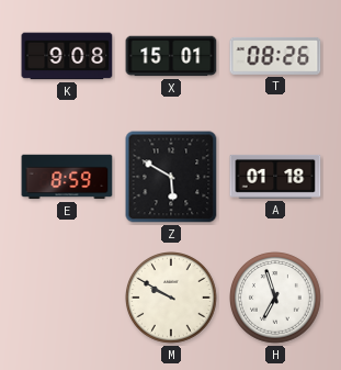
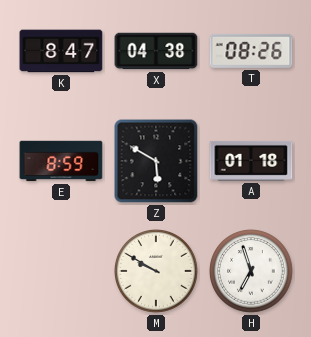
K: 9:08 -> 8:47 (61, 51)
X: 15:01 -> 04:38 (156, 51)
